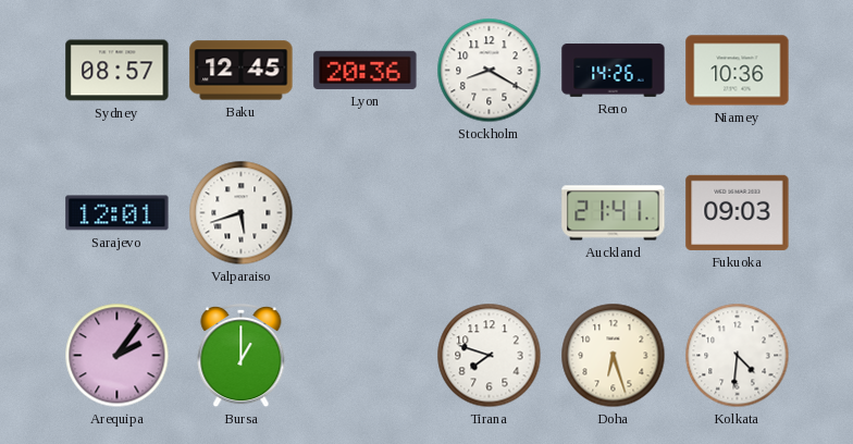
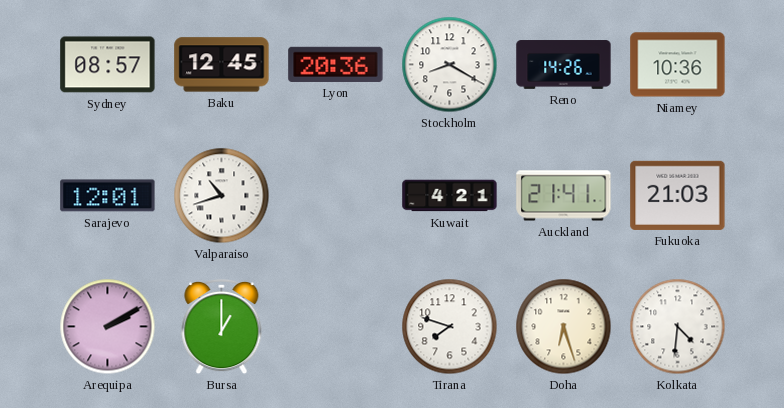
Valparaiso: 5:42 -> 10:42 (222, 196)
Kuwait: none -> 4:21 (450, 196)
Fukuoka: 09:03 -> 21:03 (678, 195)
Arequipa: 2:06 -> 2:10 (108, 327)
